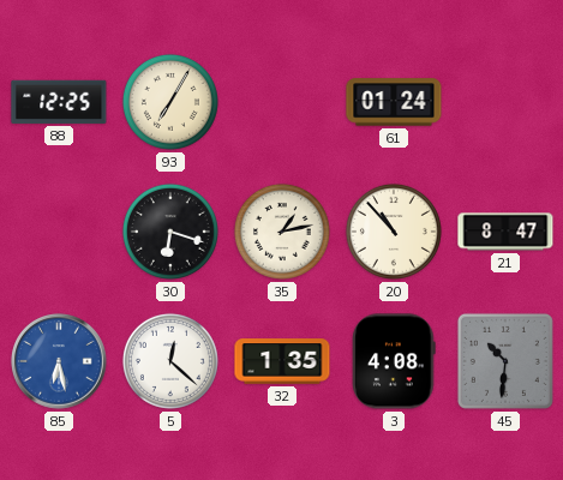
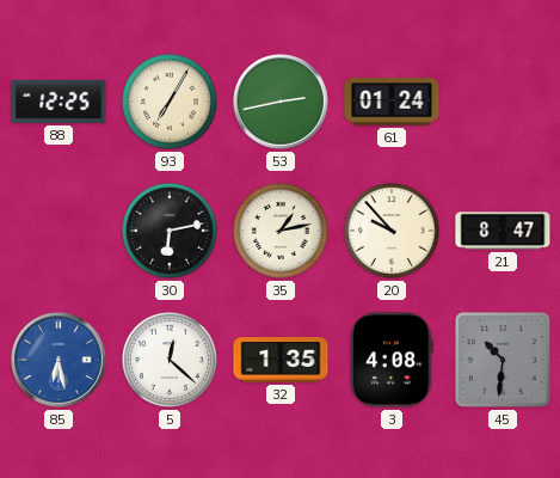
53: none -> 2:43 (281, 102)
30: 6:18 -> 6:13 (170, 231)
20: 10:53 -> 9:53 (392, 231)
